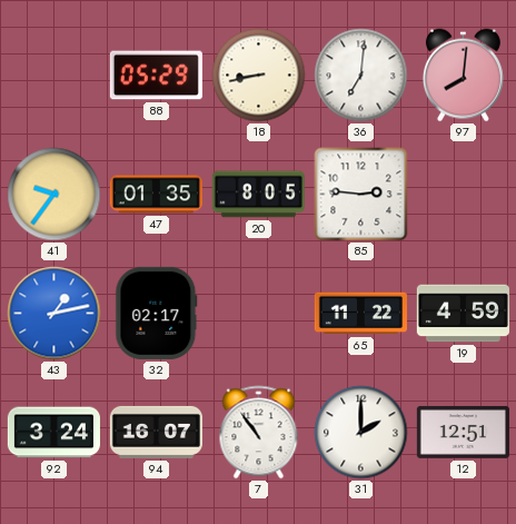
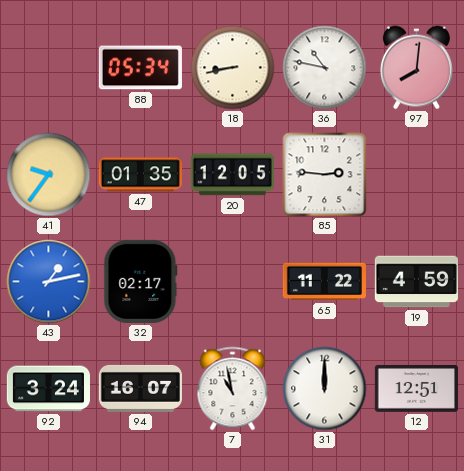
88: 05:29 -> 05:34 (140, 68)
36: 7:01 -> 10:47 (325, 68)
20: 8:05 -> 12:05 (232, 175)
7: 10:54 -> 10:58 (233, 389)
31: 2:00 -> 12:00 (325, 389)
